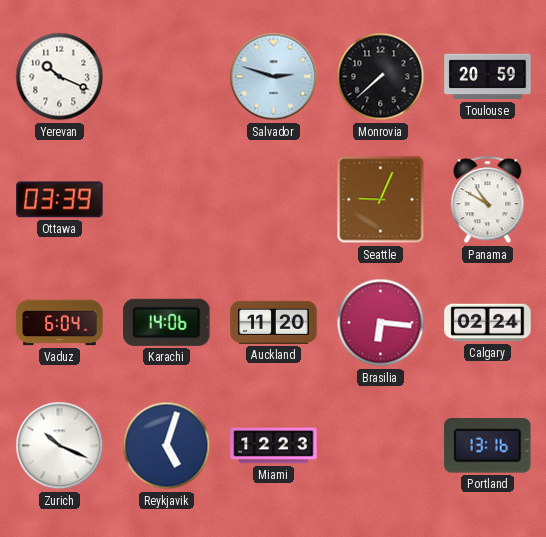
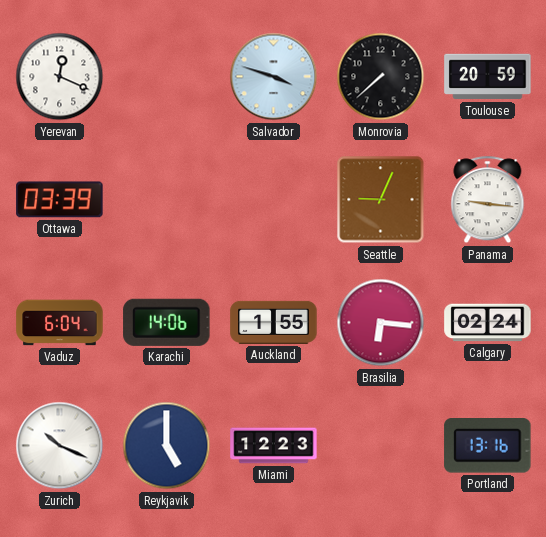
Yerevan: 10:19 -> 12:19 (60, 77)
Salvador: 2:48 -> 3:48 (274, 77)
Panama: 10:50 -> 9:16 (488, 200)
Auckland: 11:20 -> 1:55 (274, 322)
Reykjavik: 5:03 -> 5:00 (167, 446)
